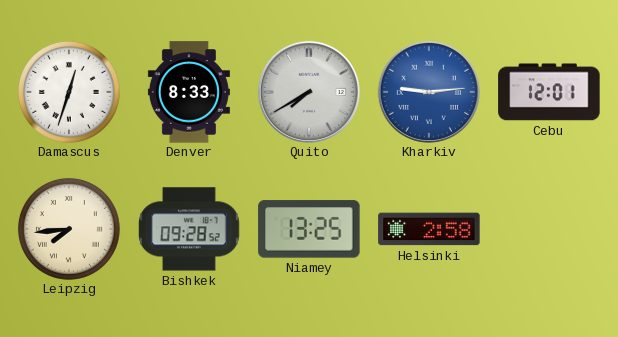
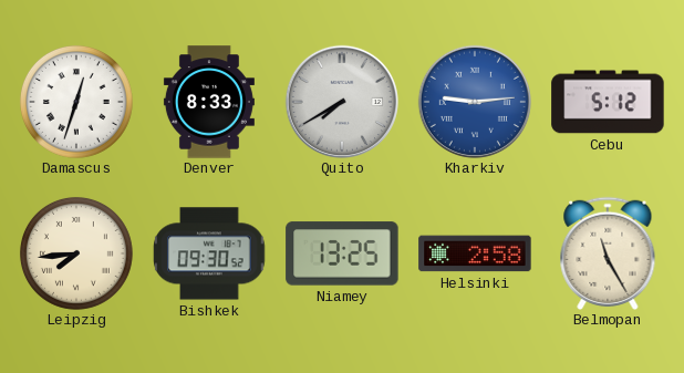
Cebu: 12:01 -> 5:12 (608, 102)
Bishkek: 09:28 -> 09:30 (209, 253)
Belmopan: none -> 11:25 (608, 253)
